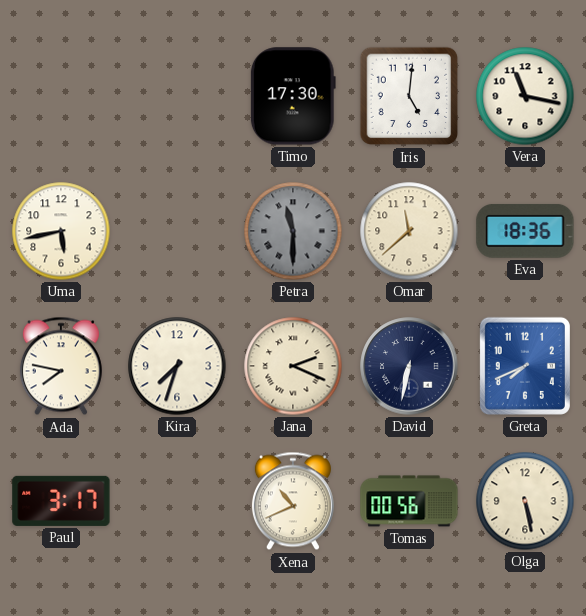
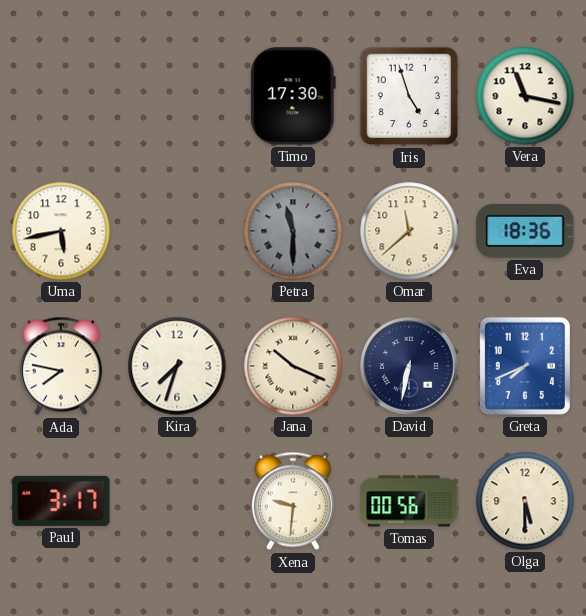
Iris: 5:01 -> 4:57 (409, 96)
Jana: 2:19 -> 10:19 (293, 366)
Xena: 10:41 -> 9:31 (293, 501)
Olga: 5:28 -> 5:30 (525, 501)
